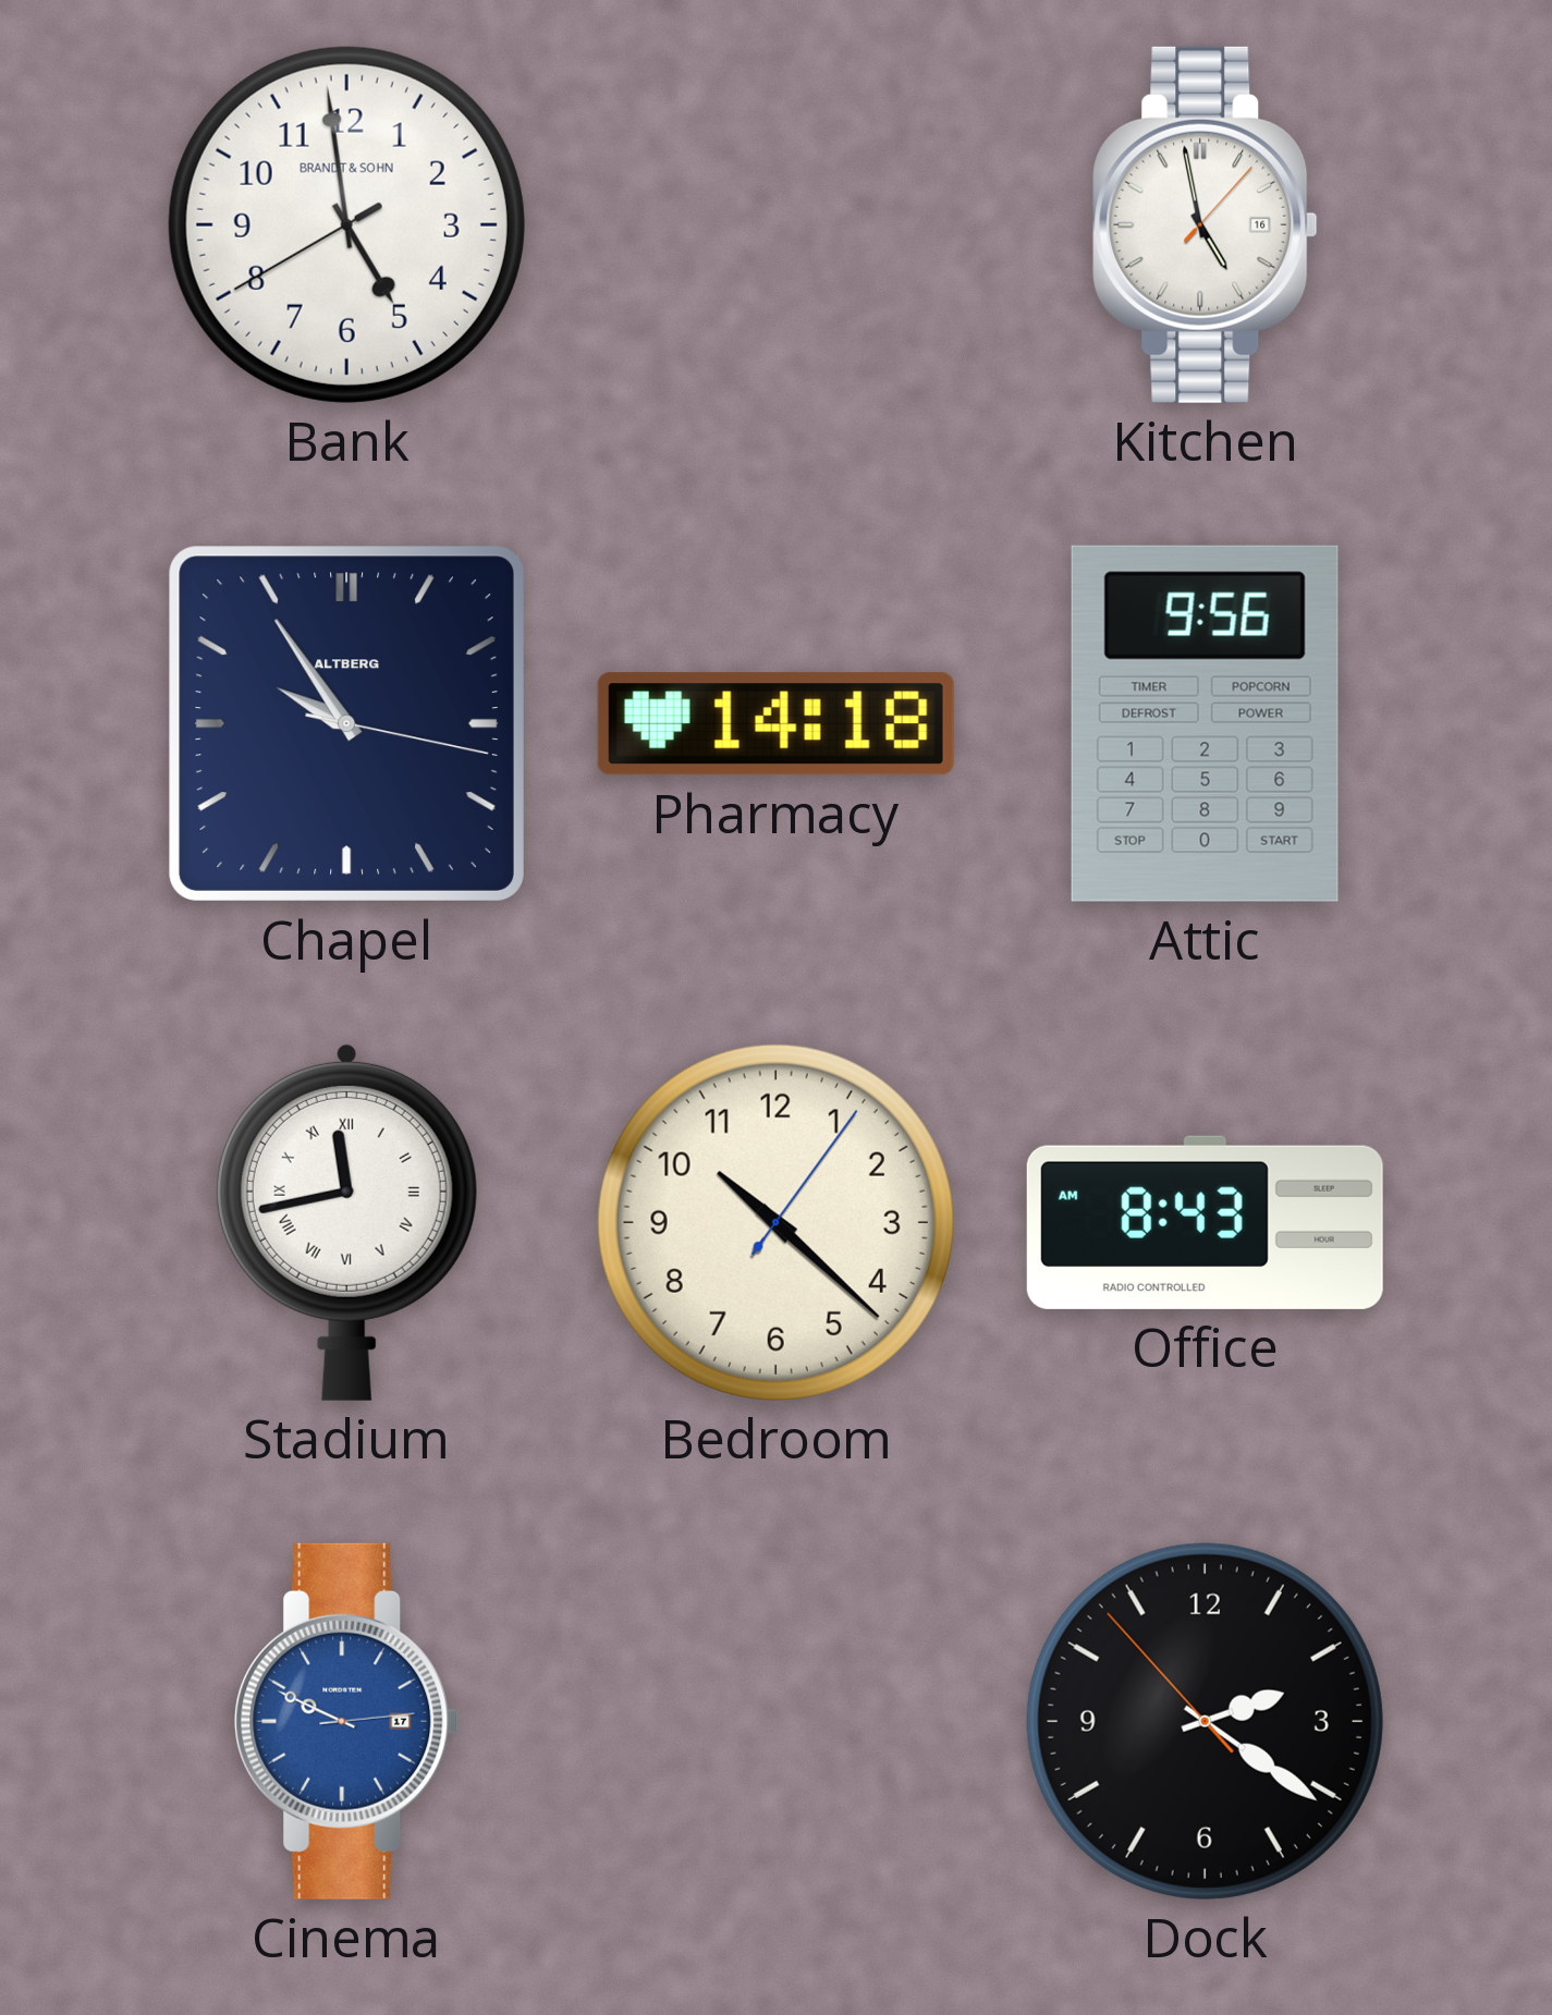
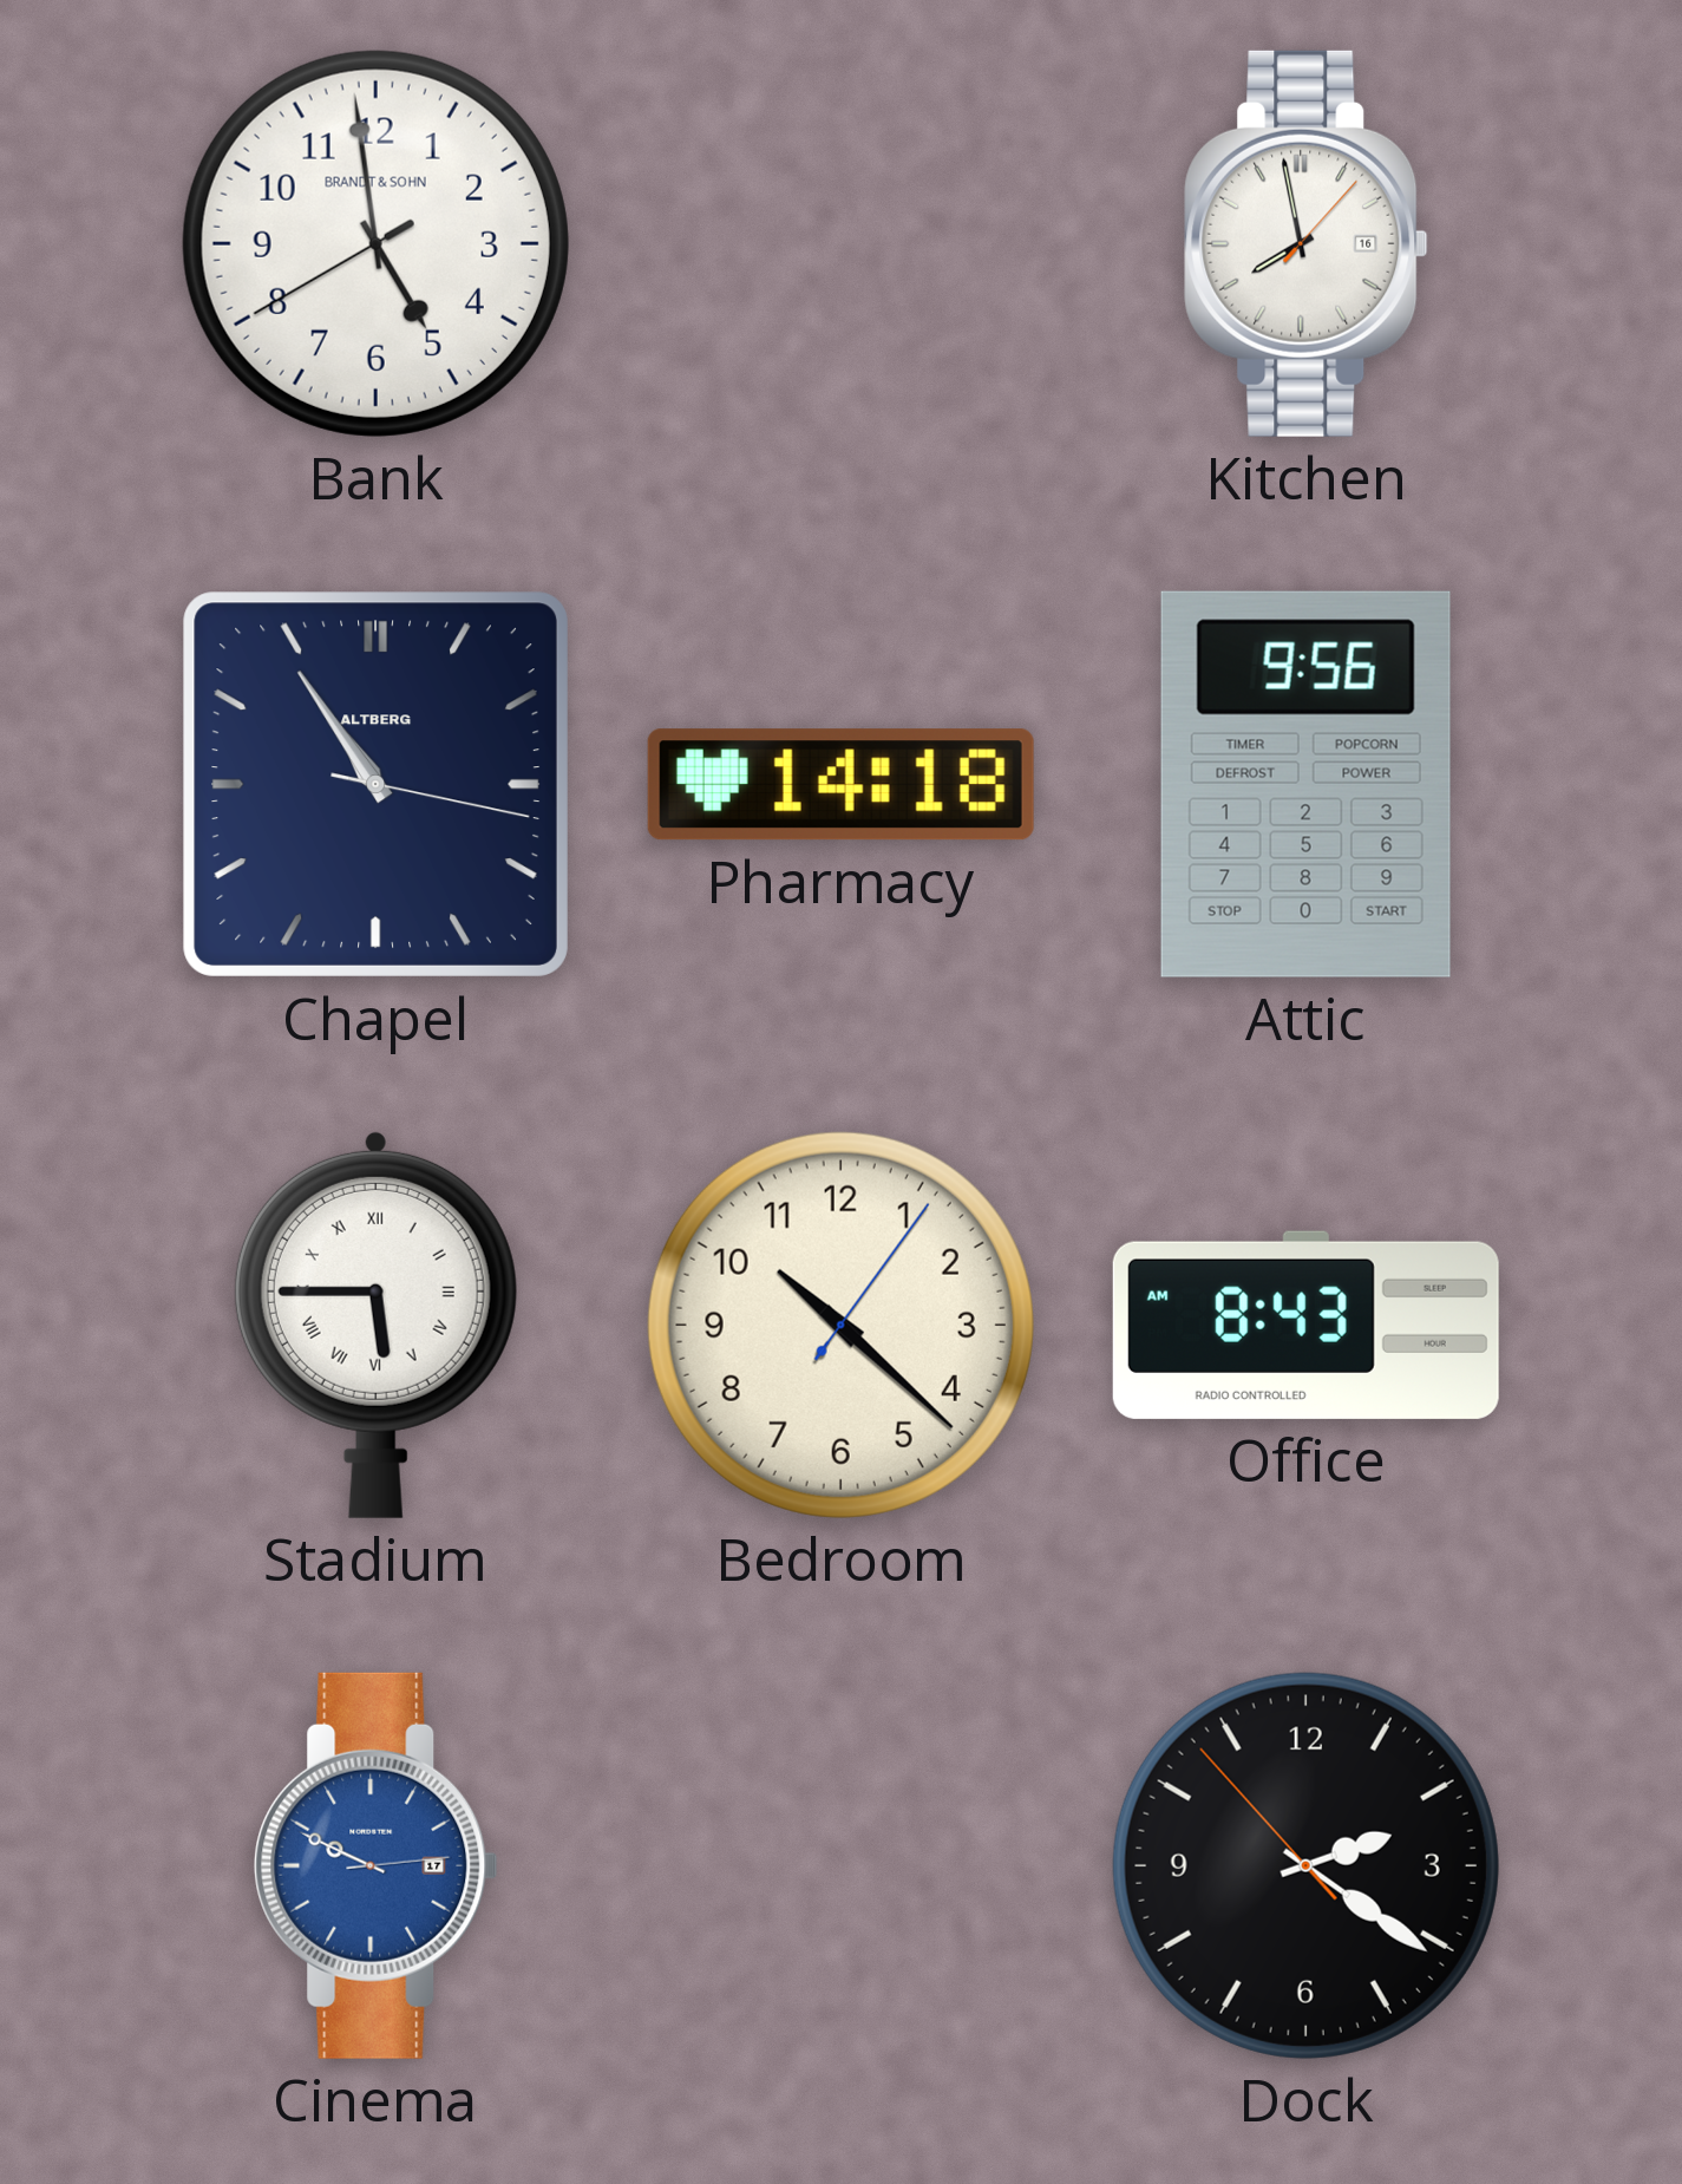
Kitchen: 4:58 -> 7:58 (1307, 243)
Chapel: 9:54 -> 10:54 (375, 784)
Stadium: 11:43 -> 5:45 (375, 1325)
